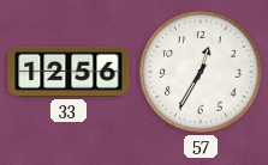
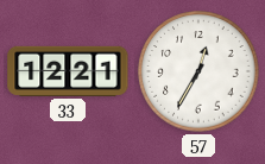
33: 12:56 -> 12:21 (68, 71)
